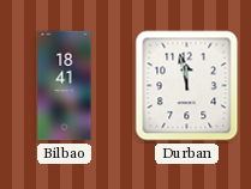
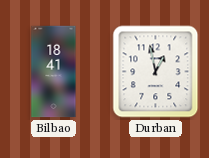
Durban: 11:58 -> 12:58 (156, 72)
